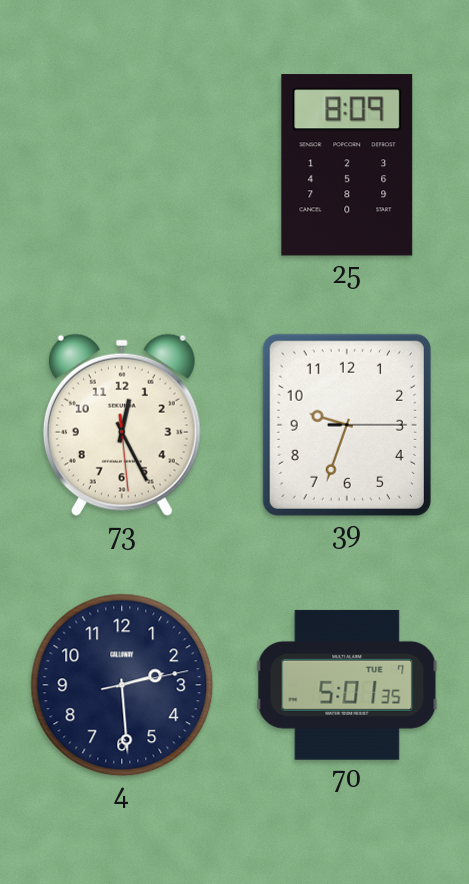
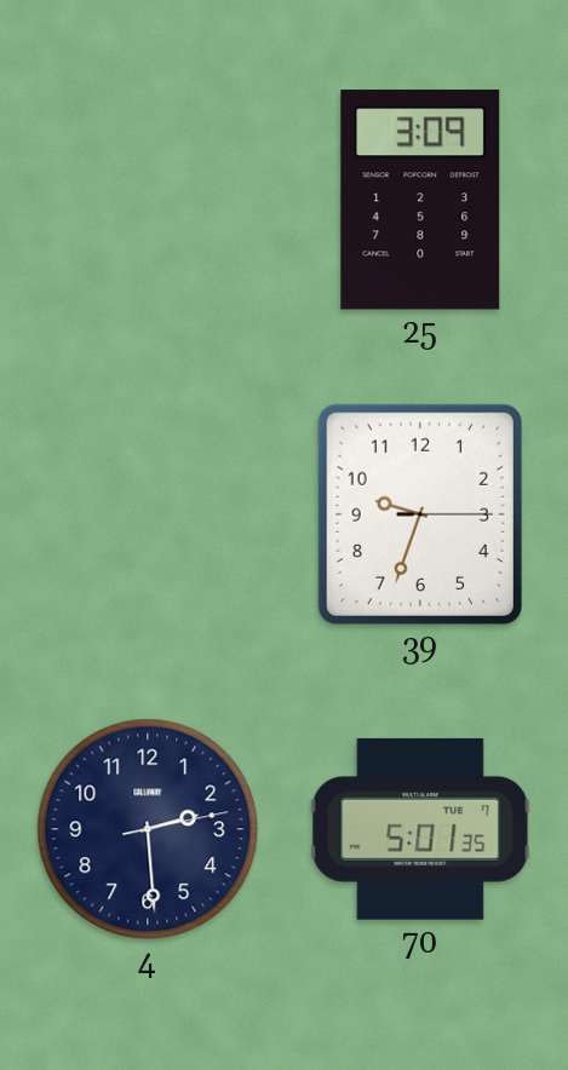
25: 8:09 -> 3:09 (420, 200)
73: 12:25 -> none (122, 425)
